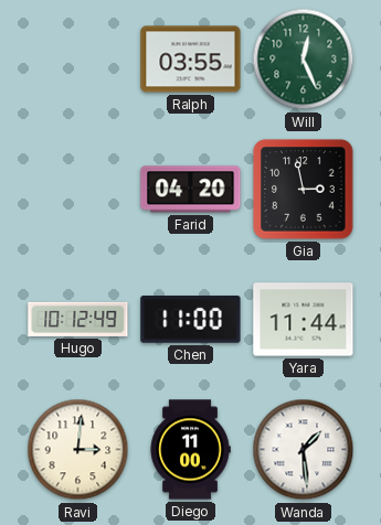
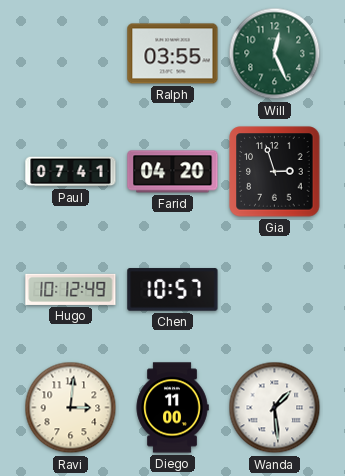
Paul: none -> 07:41 (71, 172)
Gia: 2:58 -> 2:57 (275, 172)
Chen: 11:00 -> 10:57 (173, 290)
Yara: 11:44 -> none (304, 320)
